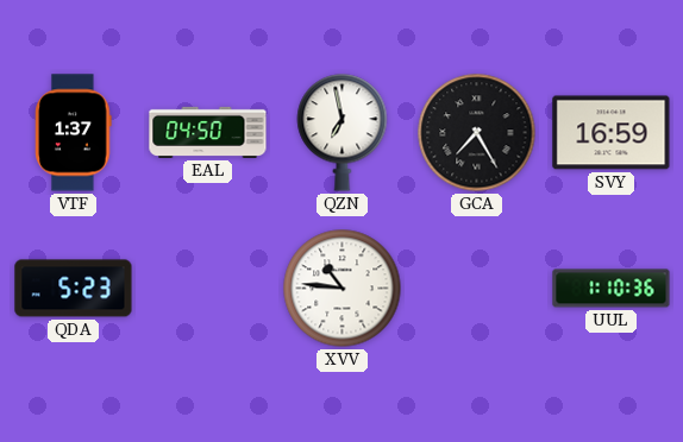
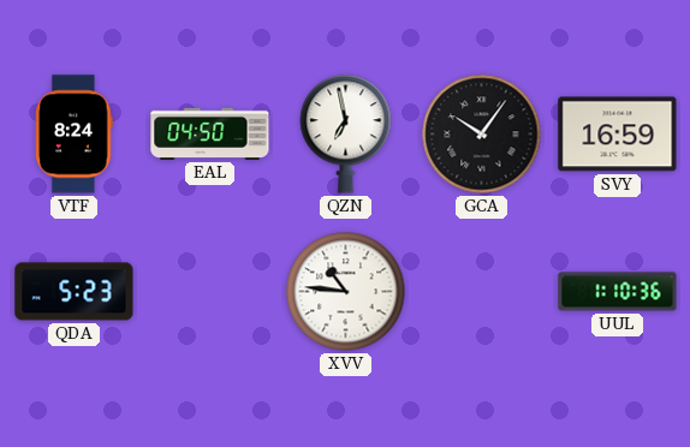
VTF: 1:37 -> 8:24 (75, 135)
GCA: 7:25 -> 10:06 (482, 135)
